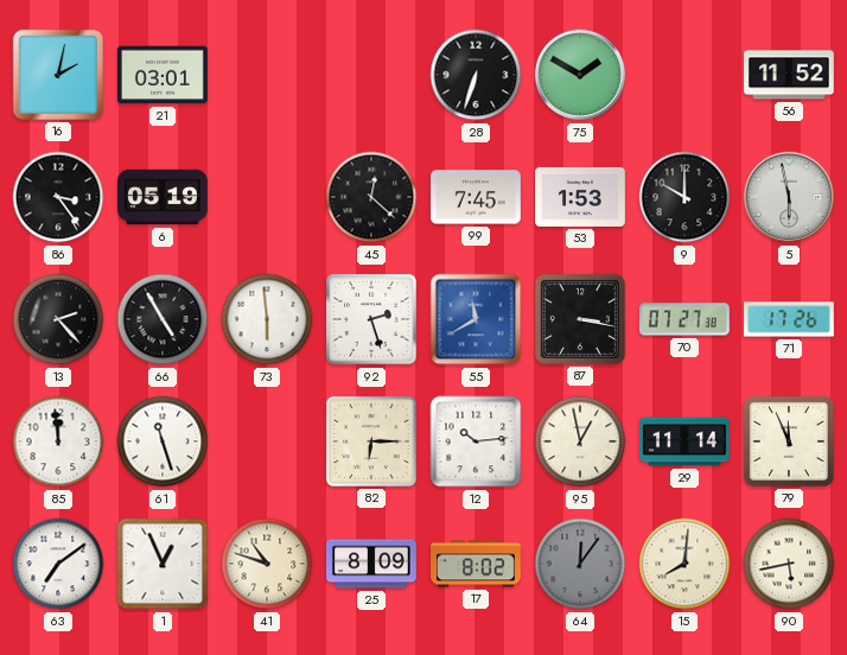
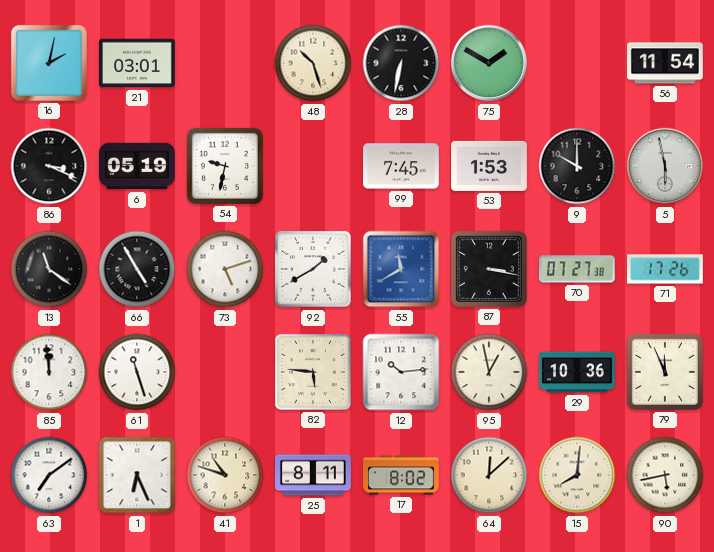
48: none -> 10:27 (313, 63)
28: 6:33 -> 6:32 (401, 63)
56: 11:52 -> 11:54 (666, 63)
86: 3:24 -> 3:19 (49, 166)
54: none -> 9:32 (225, 166)
45: 12:22 -> none (371, 197)
13: 2:23 -> 11:21 (49, 269)
73: 5:59 -> 5:12 (225, 269)
92: 2:27 -> 1:40 (313, 269)
82: 6:15 -> 5:46 (313, 372)
29: 11:14 -> 10:36 (578, 372)
1: 12:56 -> 6:26 (137, 475)
25: 8:09 -> 8:11 (314, 475)
64: 12:06 -> 12:08 (489, 475)
64 dial: grey -> cream (489, 475)
